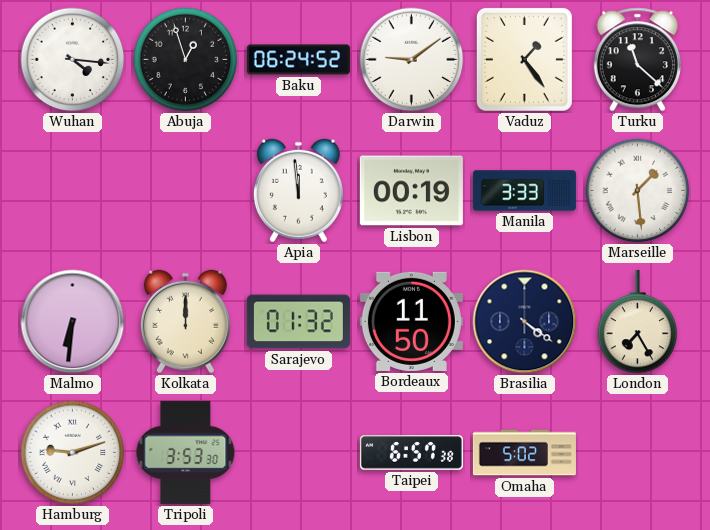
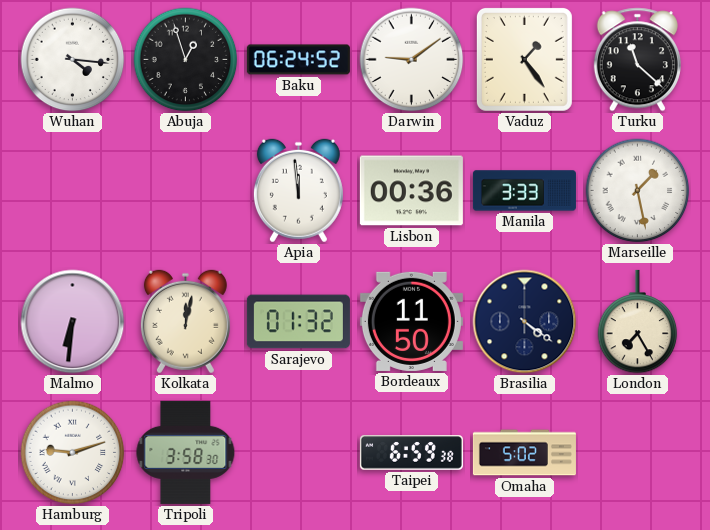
Lisbon: 00:19 -> 00:36 (411, 191)
Marseille: 1:29 -> 1:28 (638, 191)
Kolkata: 12:00 -> 12:02 (185, 322)
Tripoli: 3:53 -> 3:58 (186, 452)
Taipei: 6:57 -> 6:59 (411, 453)
